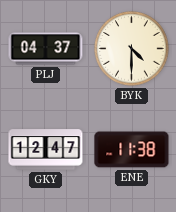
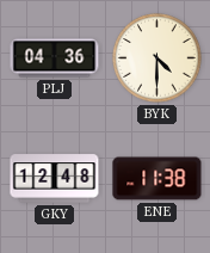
PLJ: 04:37 -> 04:36 (55, 58)
GKY: 12:47 -> 12:48 (55, 179)
